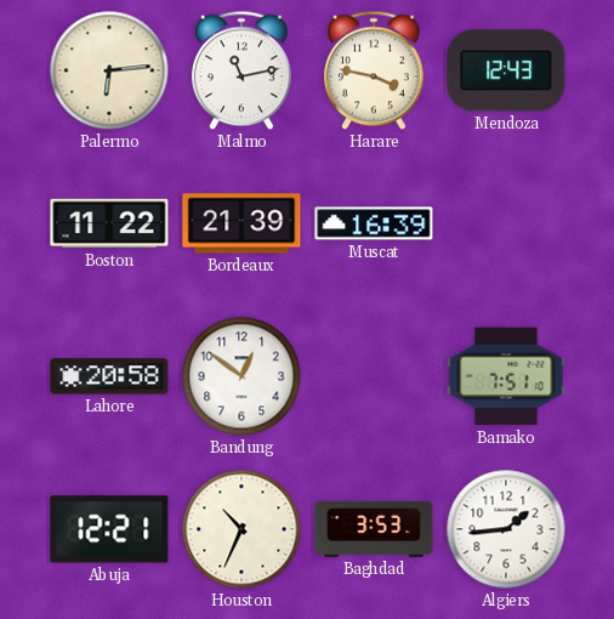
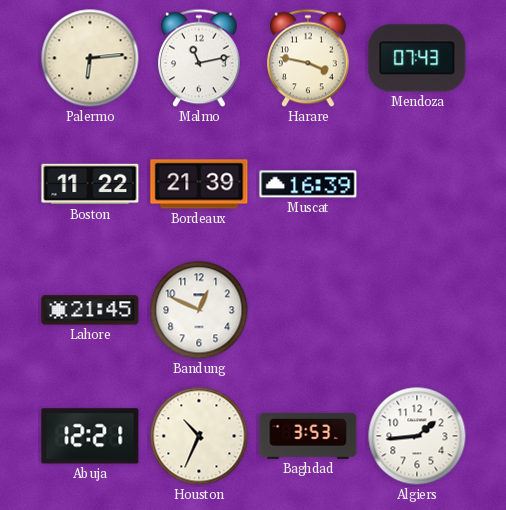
Mendoza: 12:43 -> 07:43 (417, 58)
Lahore: 20:58 -> 21:45 (90, 310)
Bandung: 12:51 -> 12:49 (199, 310)
Bamako: 7:51 -> none (506, 376)
